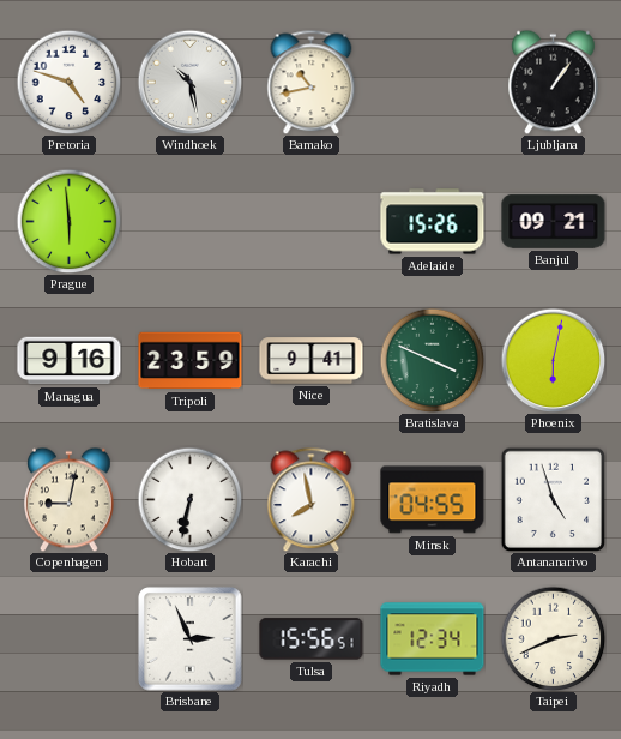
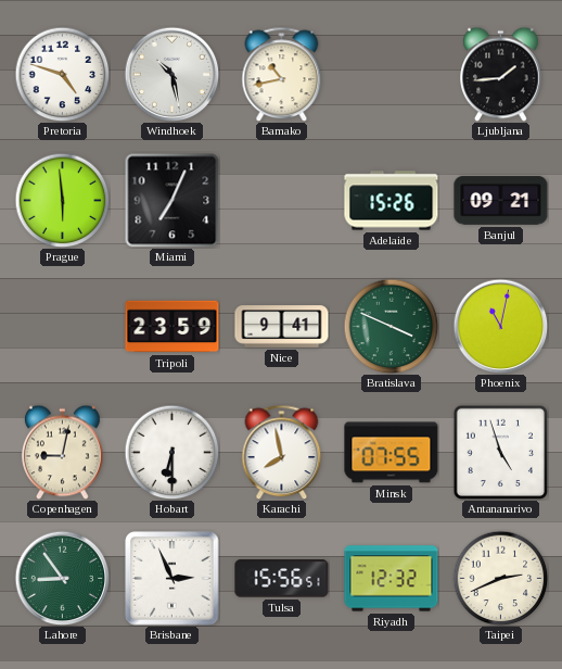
Ljubljana: 1:06 -> 1:44 (501, 74)
Miami: none -> 7:04 (171, 200)
Managua: 9:16 -> none (70, 361)
Phoenix: 6:02 -> 11:02 (500, 326)
Hobart: 6:32 -> 6:30 (171, 452)
Minsk: 04:55 -> 07:55 (392, 453)
Lahore: none -> 8:54 (62, 578)
Riyadh: 12:34 -> 12:32 (392, 579)
